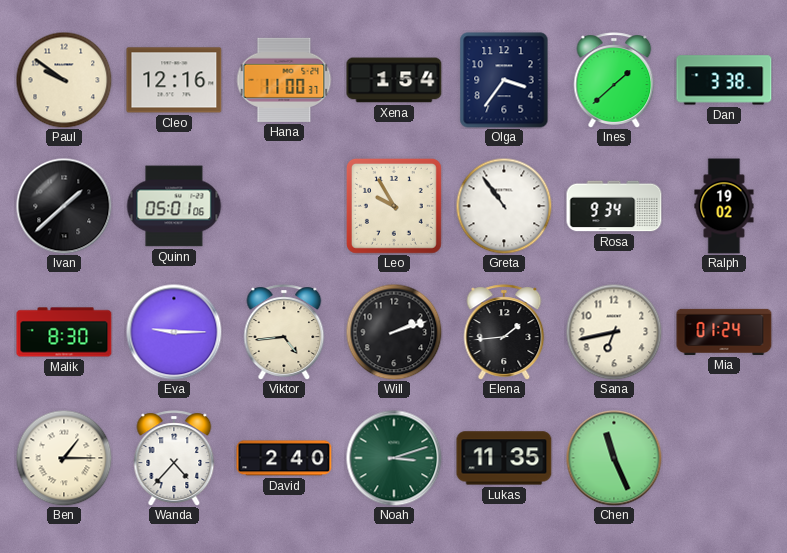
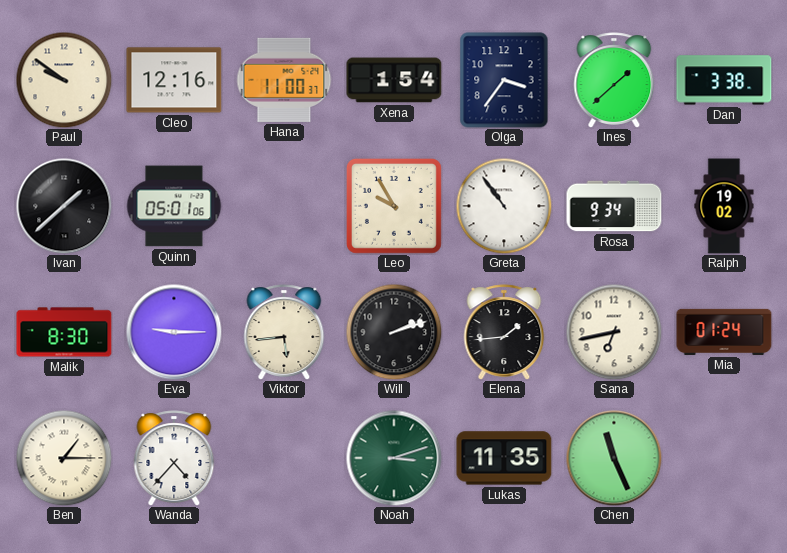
Viktor: 4:44 -> 5:44 (284, 332)
David: 2:40 -> none (284, 458)
